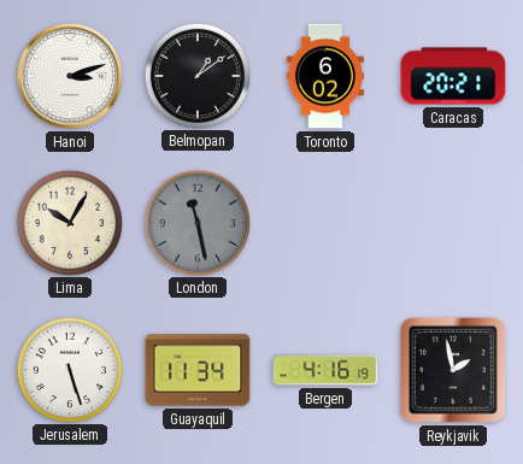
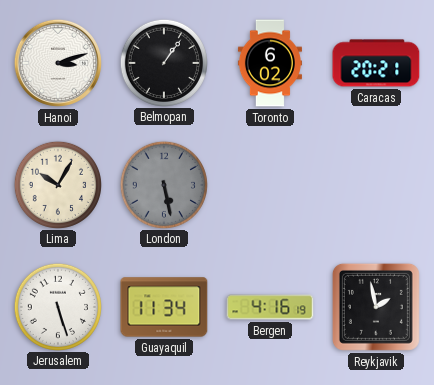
Belmopan: 1:09 -> 1:06 (163, 62)
London: 11:28 -> 5:28 (163, 184)
